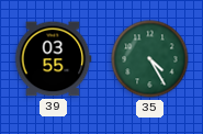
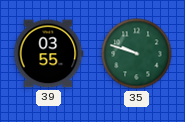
35: 4:25 -> 9:48 (137, 54)
